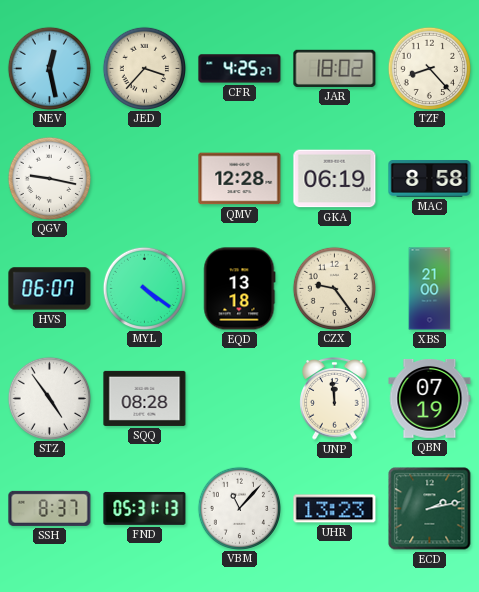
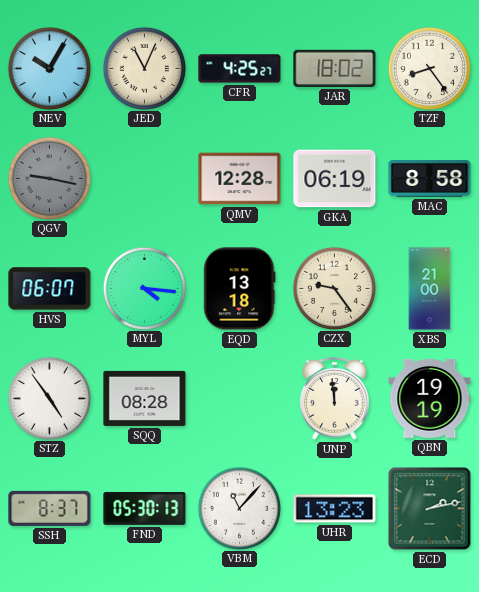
NEV: 12:28 -> 10:05 (49, 68)
JED: 3:37 -> 11:04 (144, 68)
TZF: 8:23 -> 8:24 (429, 68)
QGV dial: white -> grey (49, 178)
MYL: 4:21 -> 4:16 (144, 288)
QBN: 07:19 -> 19:19 (430, 399)
FND: 05:31 -> 05:30 (145, 508)
